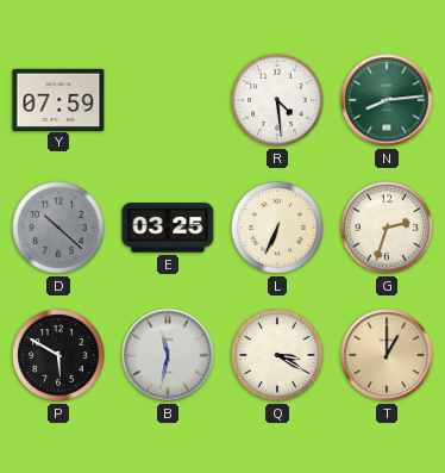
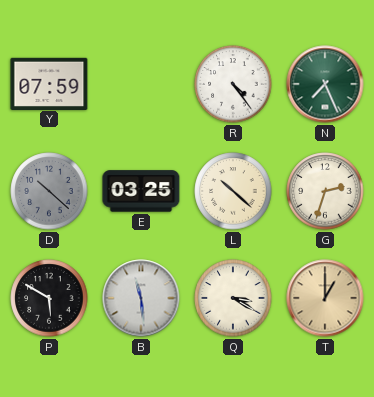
R: 4:29 -> 4:24 (233, 84)
N: 8:14 -> 7:26 (325, 84)
L: 6:34 -> 10:22 (233, 191)
B: 11:32 -> 11:29 (141, 298)
